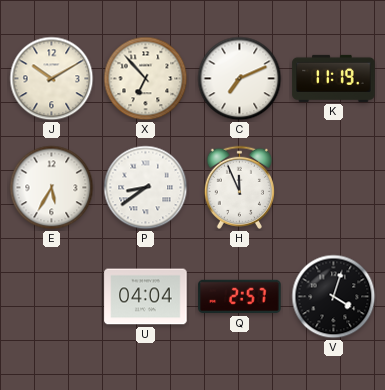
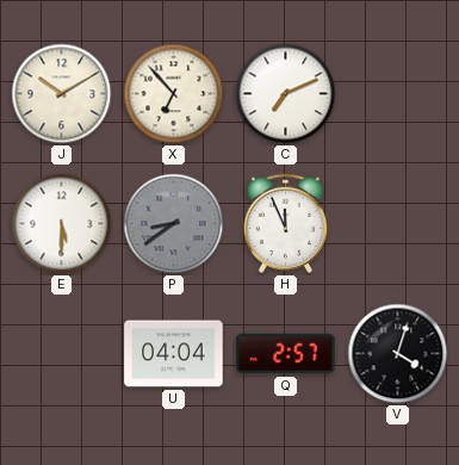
K: 11:19 -> none (334, 78)
E: 5:35 -> 5:30 (62, 224)
P dial: white -> grey (174, 224)
